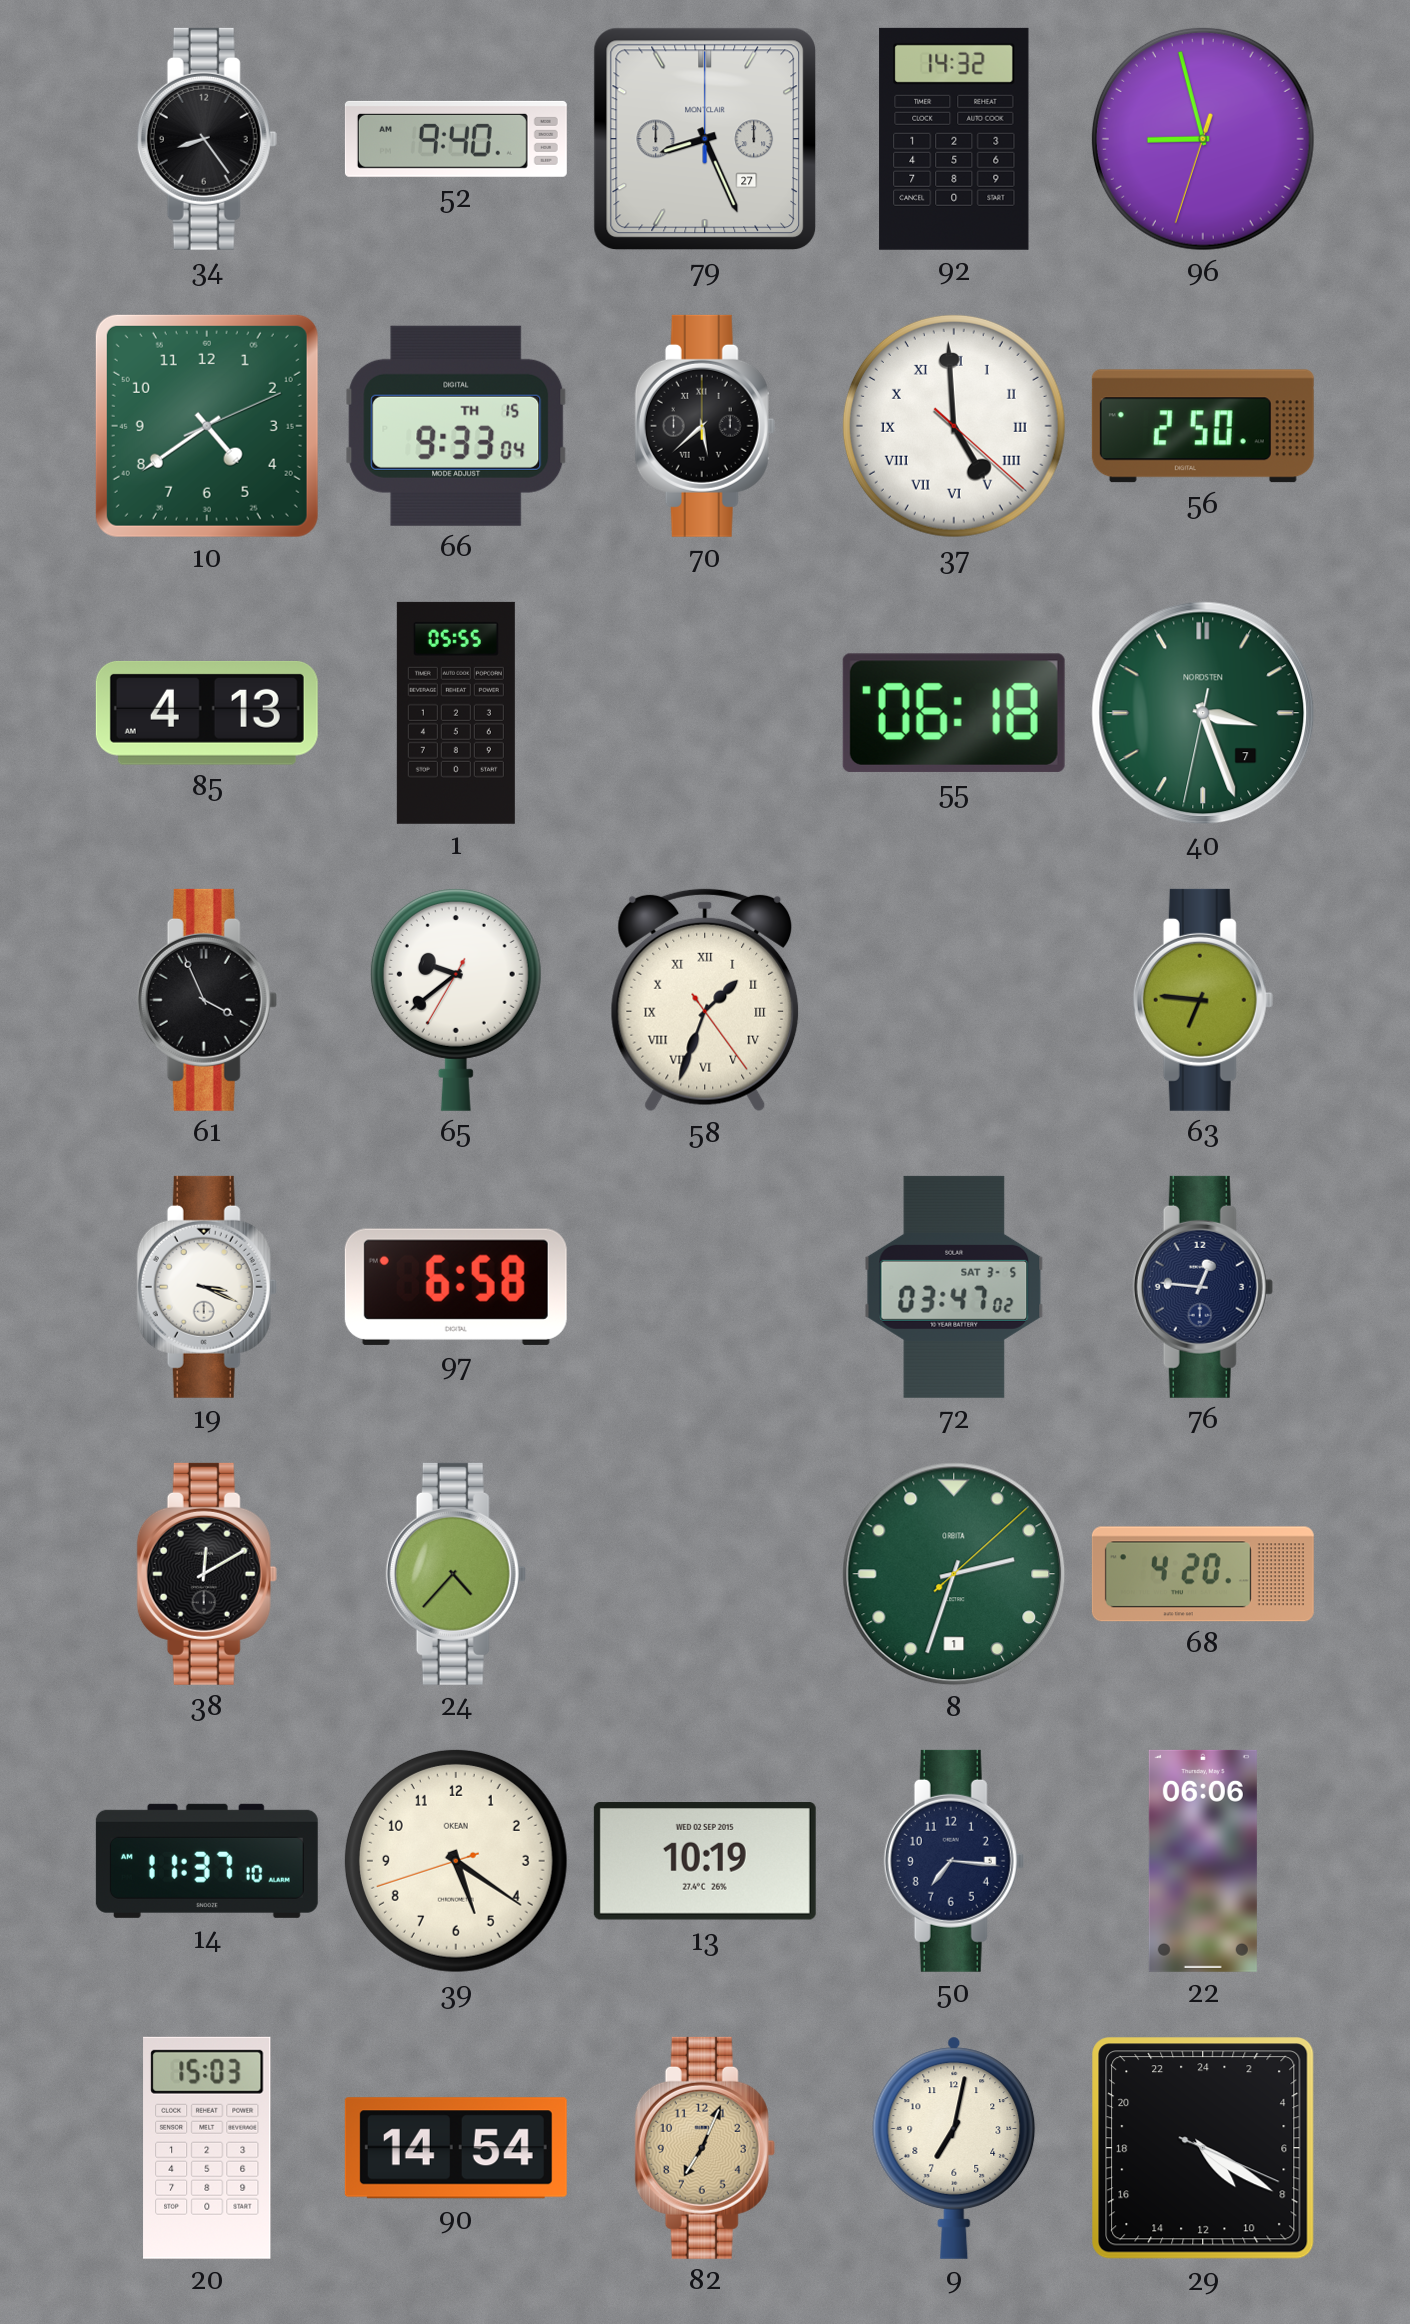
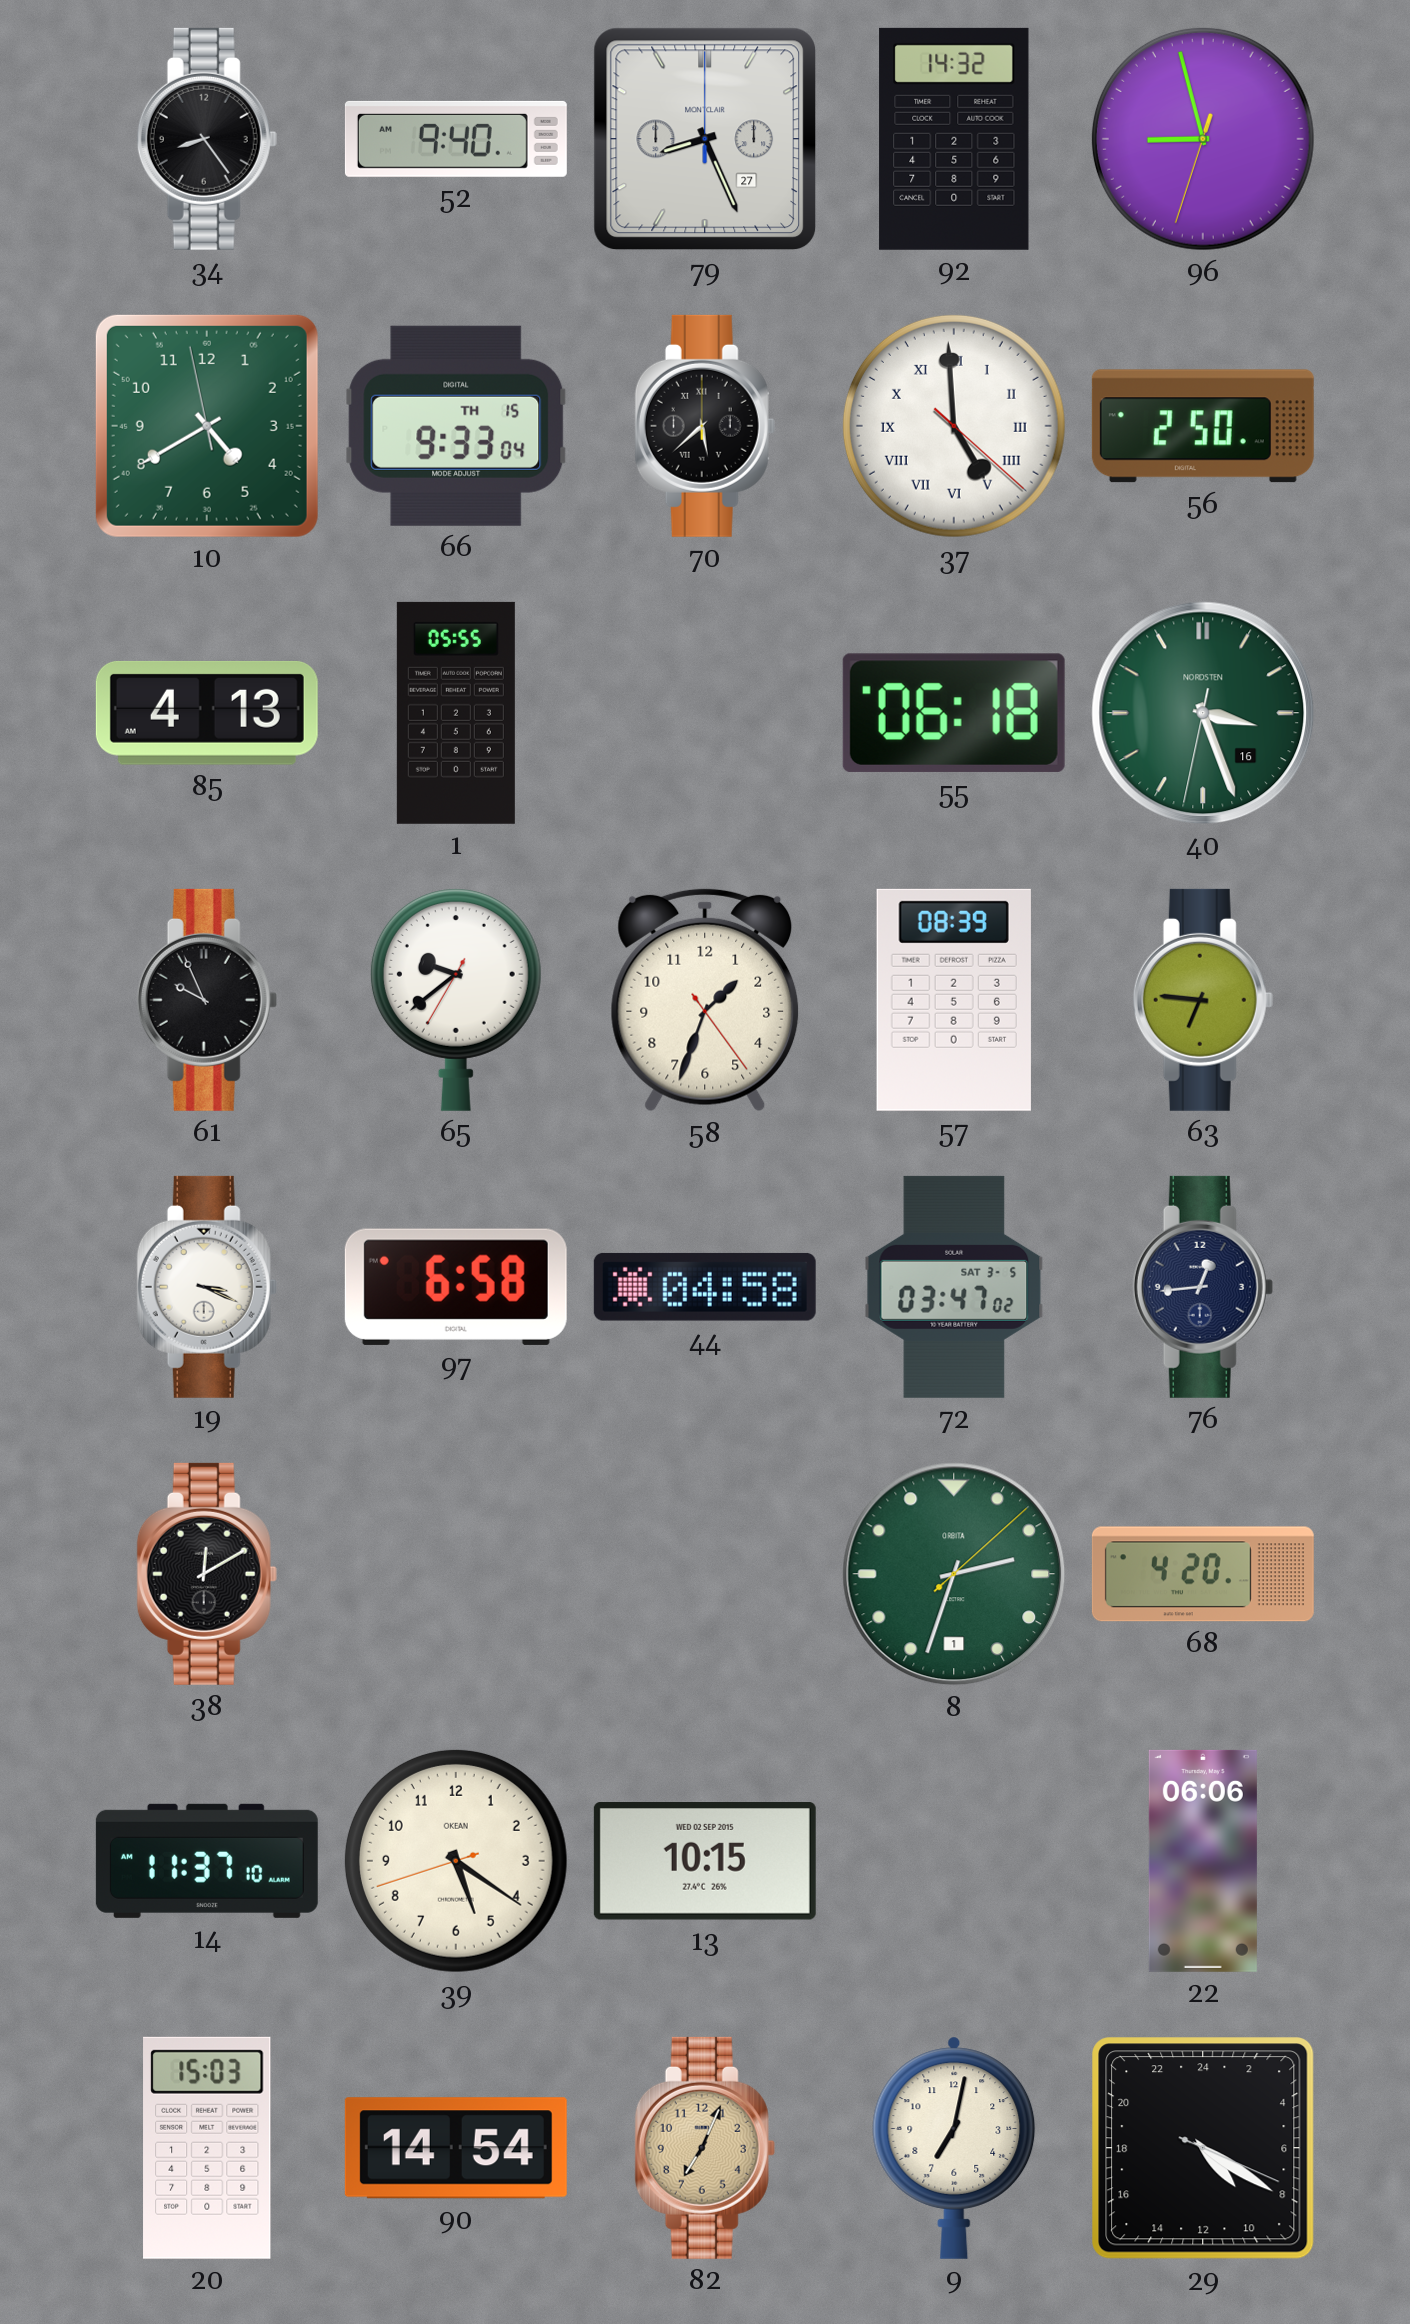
10: 4:39:11 -> 4:39:58 (207, 426)
40 date: 7 -> 16 (1203, 713)
61: 3:56 -> 9:56 (207, 1000)
58 numerals: Roman -> Arabic (705, 1000)
57: none -> 08:39 (954, 1000)
44: none -> 04:58 (705, 1287)
76: 12:46 -> 12:44 (1203, 1287)
24: 4:37 -> none (456, 1574)
13: 10:19 -> 10:15 (705, 1862)
50: 7:16 -> none (954, 1861)
